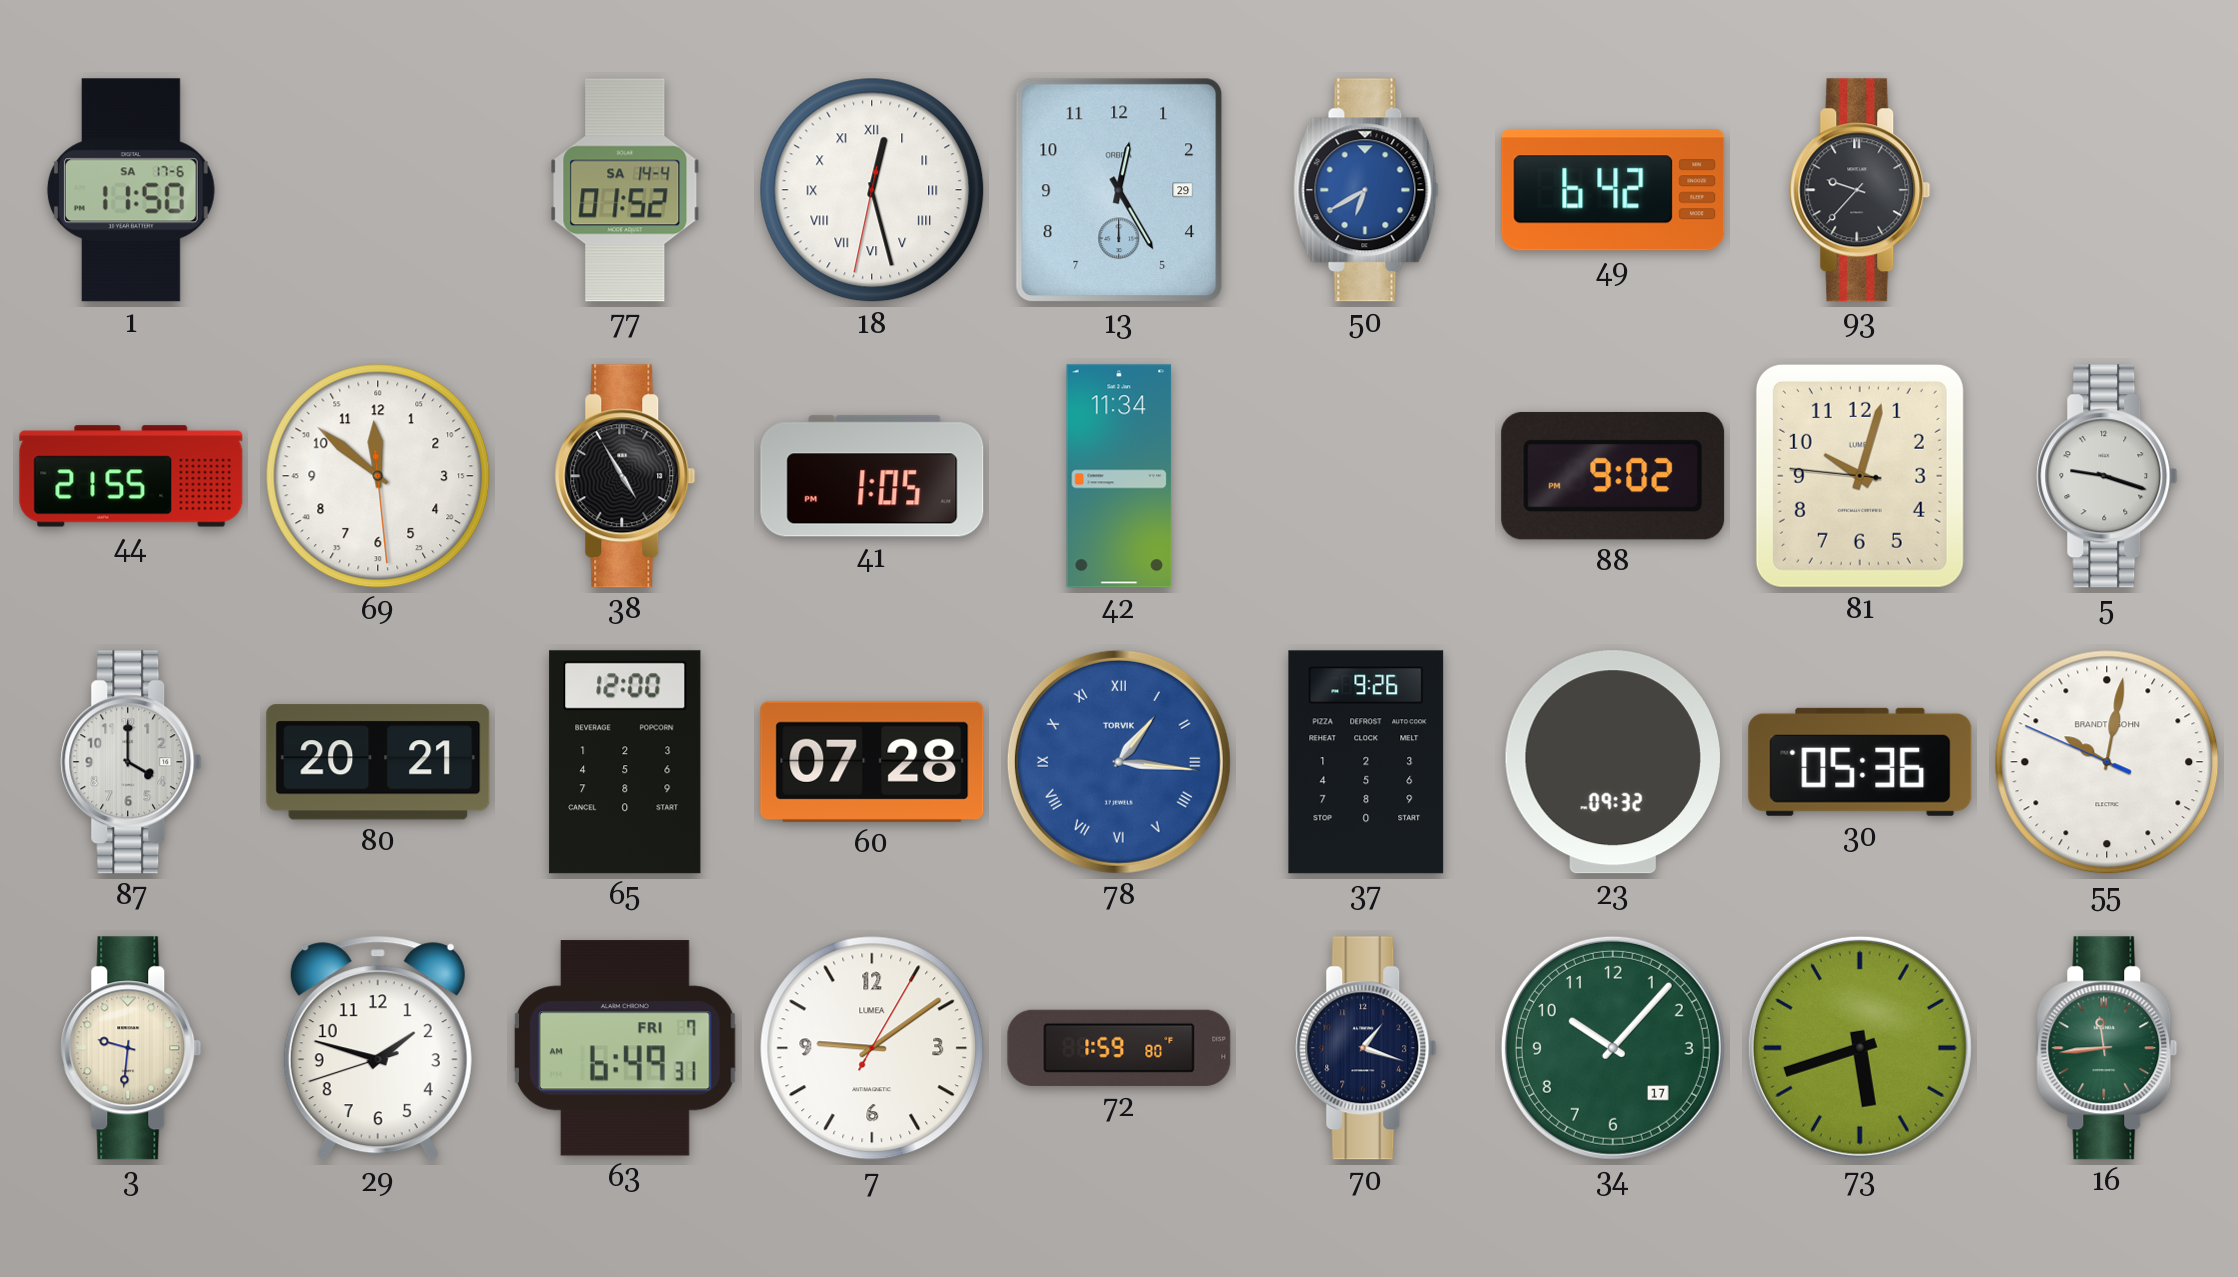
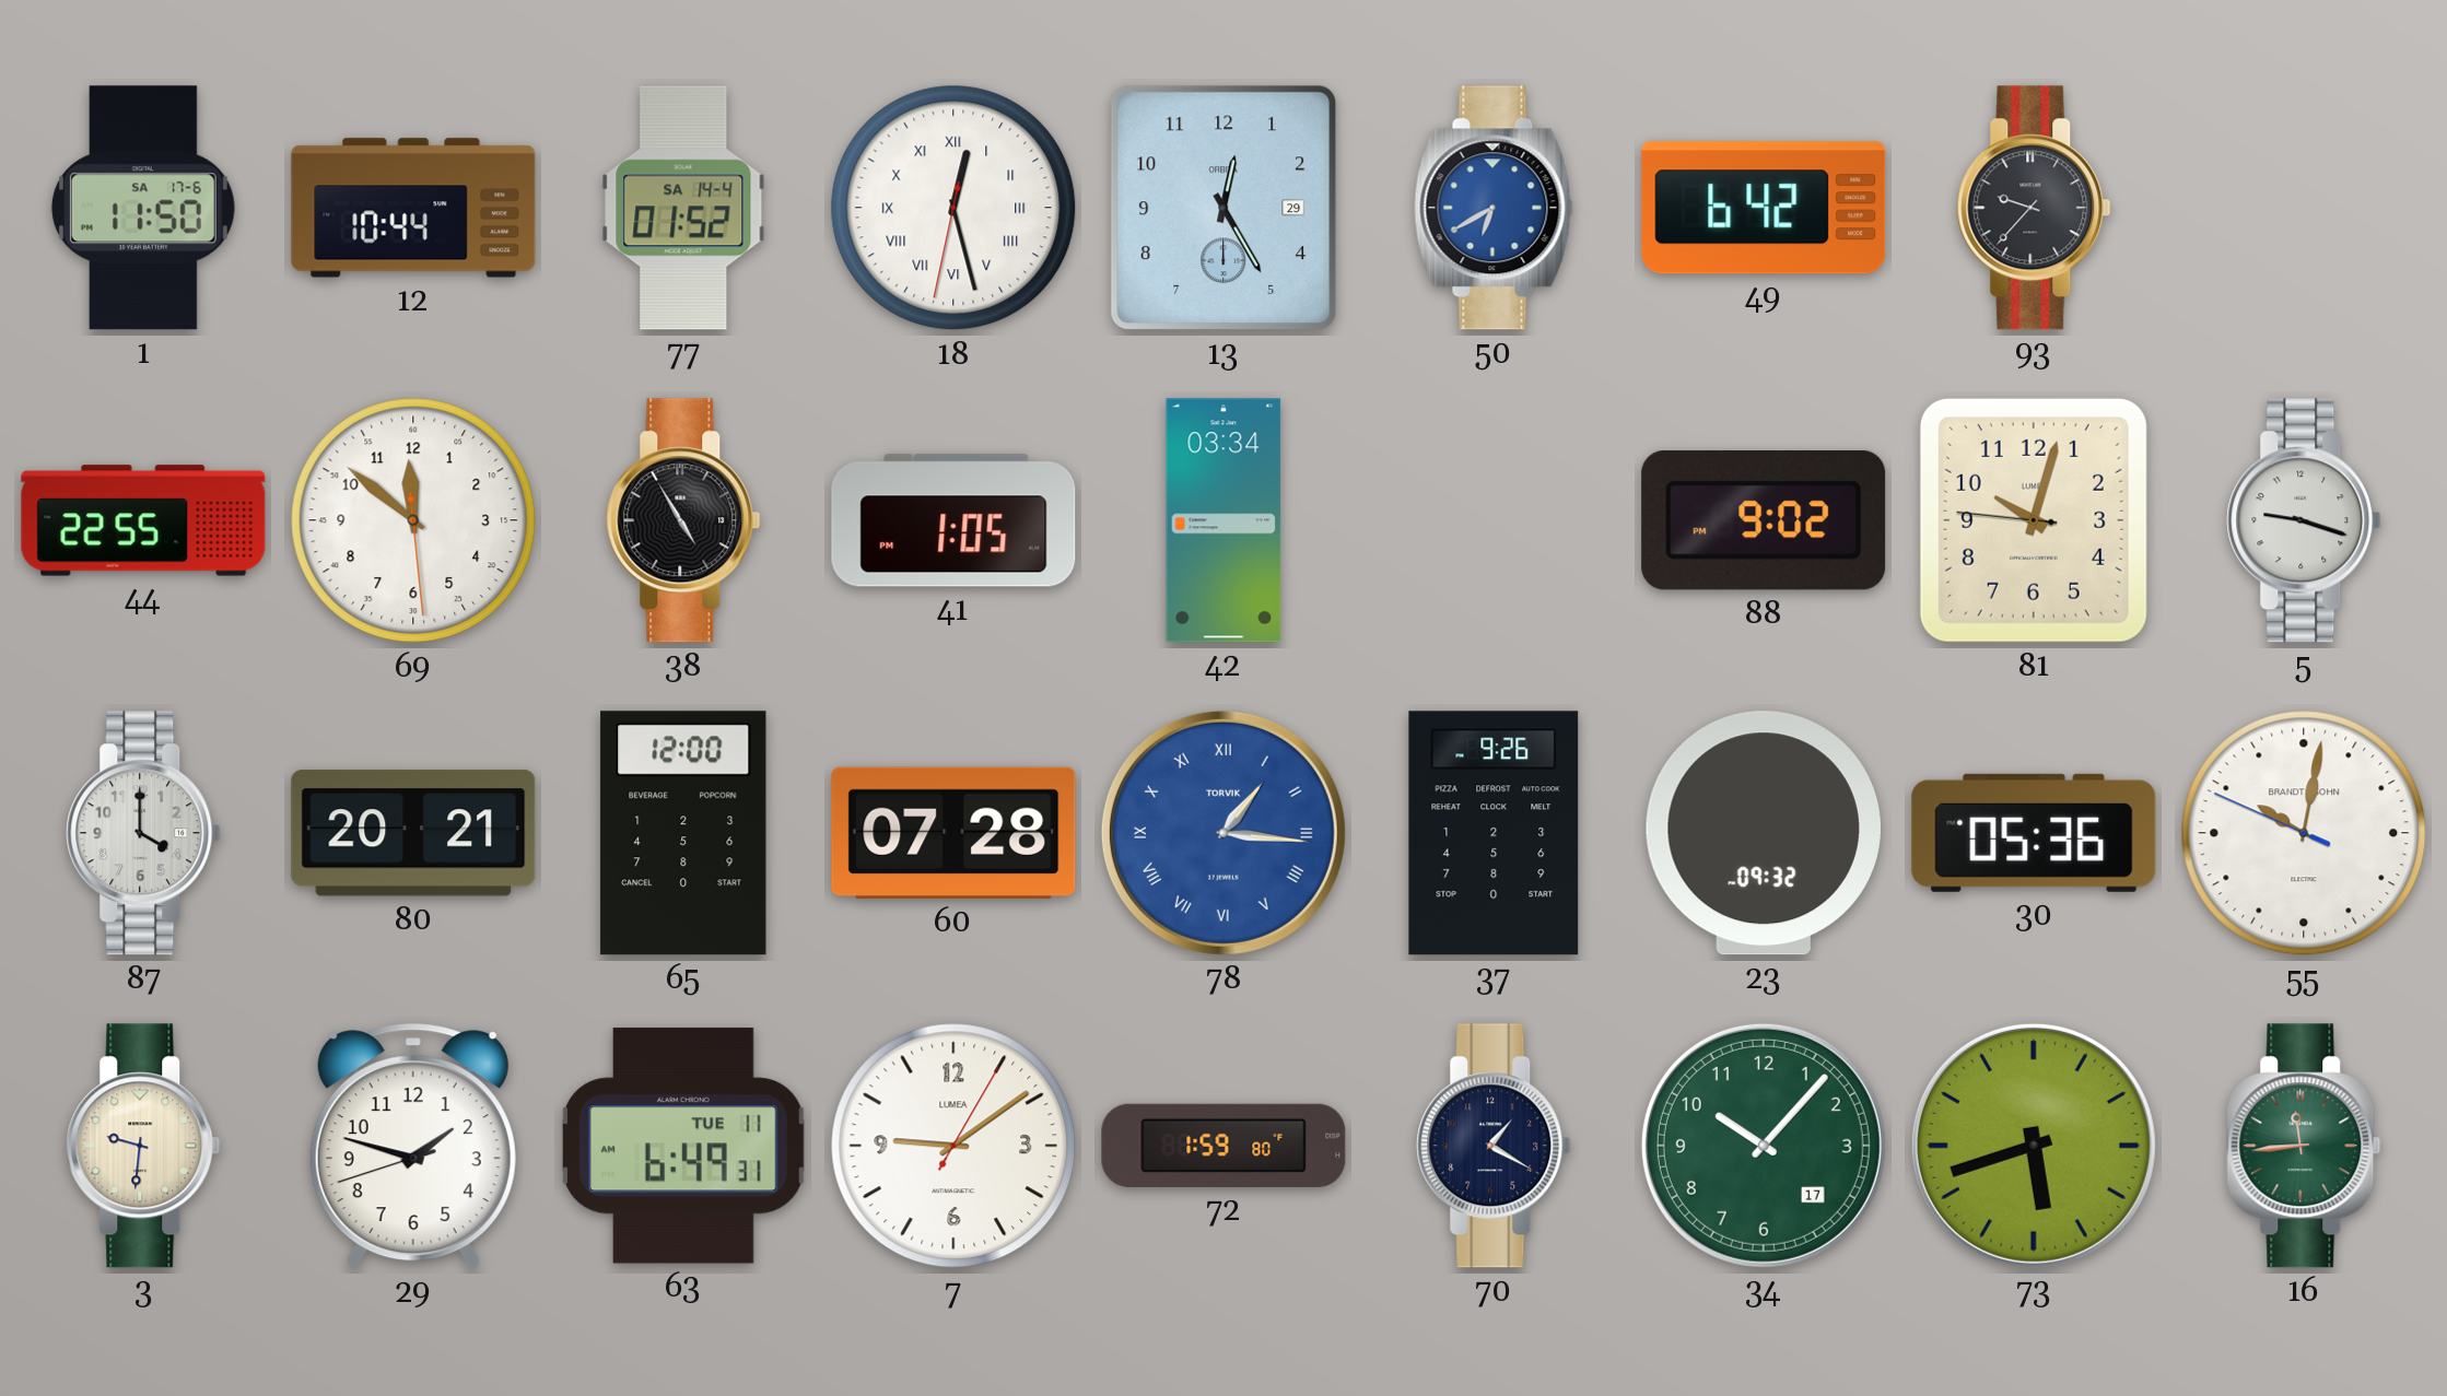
12: none -> 10:44 (413, 208)
44: 21:55 -> 22:55 (143, 520)
42: 11:34 -> 03:34 (1223, 520)
63 date: FRI 7 -> TUE 11 (683, 1146)
70: 1:18 -> 1:20 (1494, 1146)
